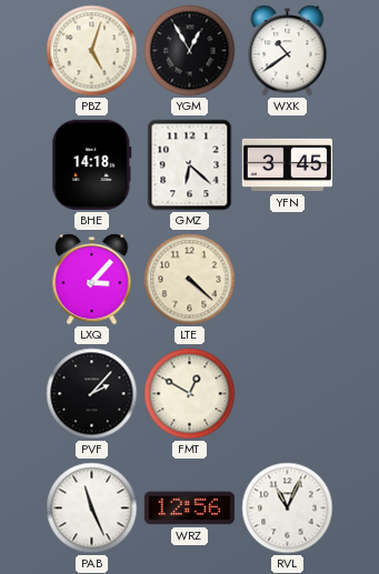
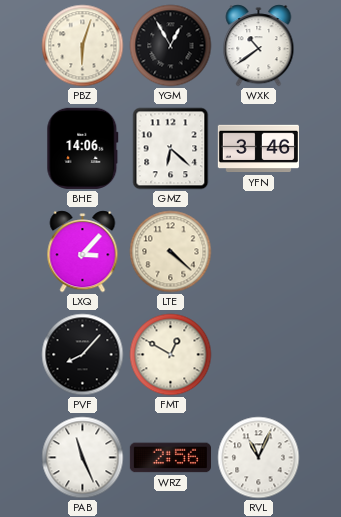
PBZ: 5:03 -> 6:03 (83, 46)
BHE: 14:18 -> 14:06 (83, 148)
YFN: 3:45 -> 3:46 (258, 149)
PVF: 2:07 -> 8:07 (83, 355)
WRZ: 12:56 -> 2:56 (170, 458)
